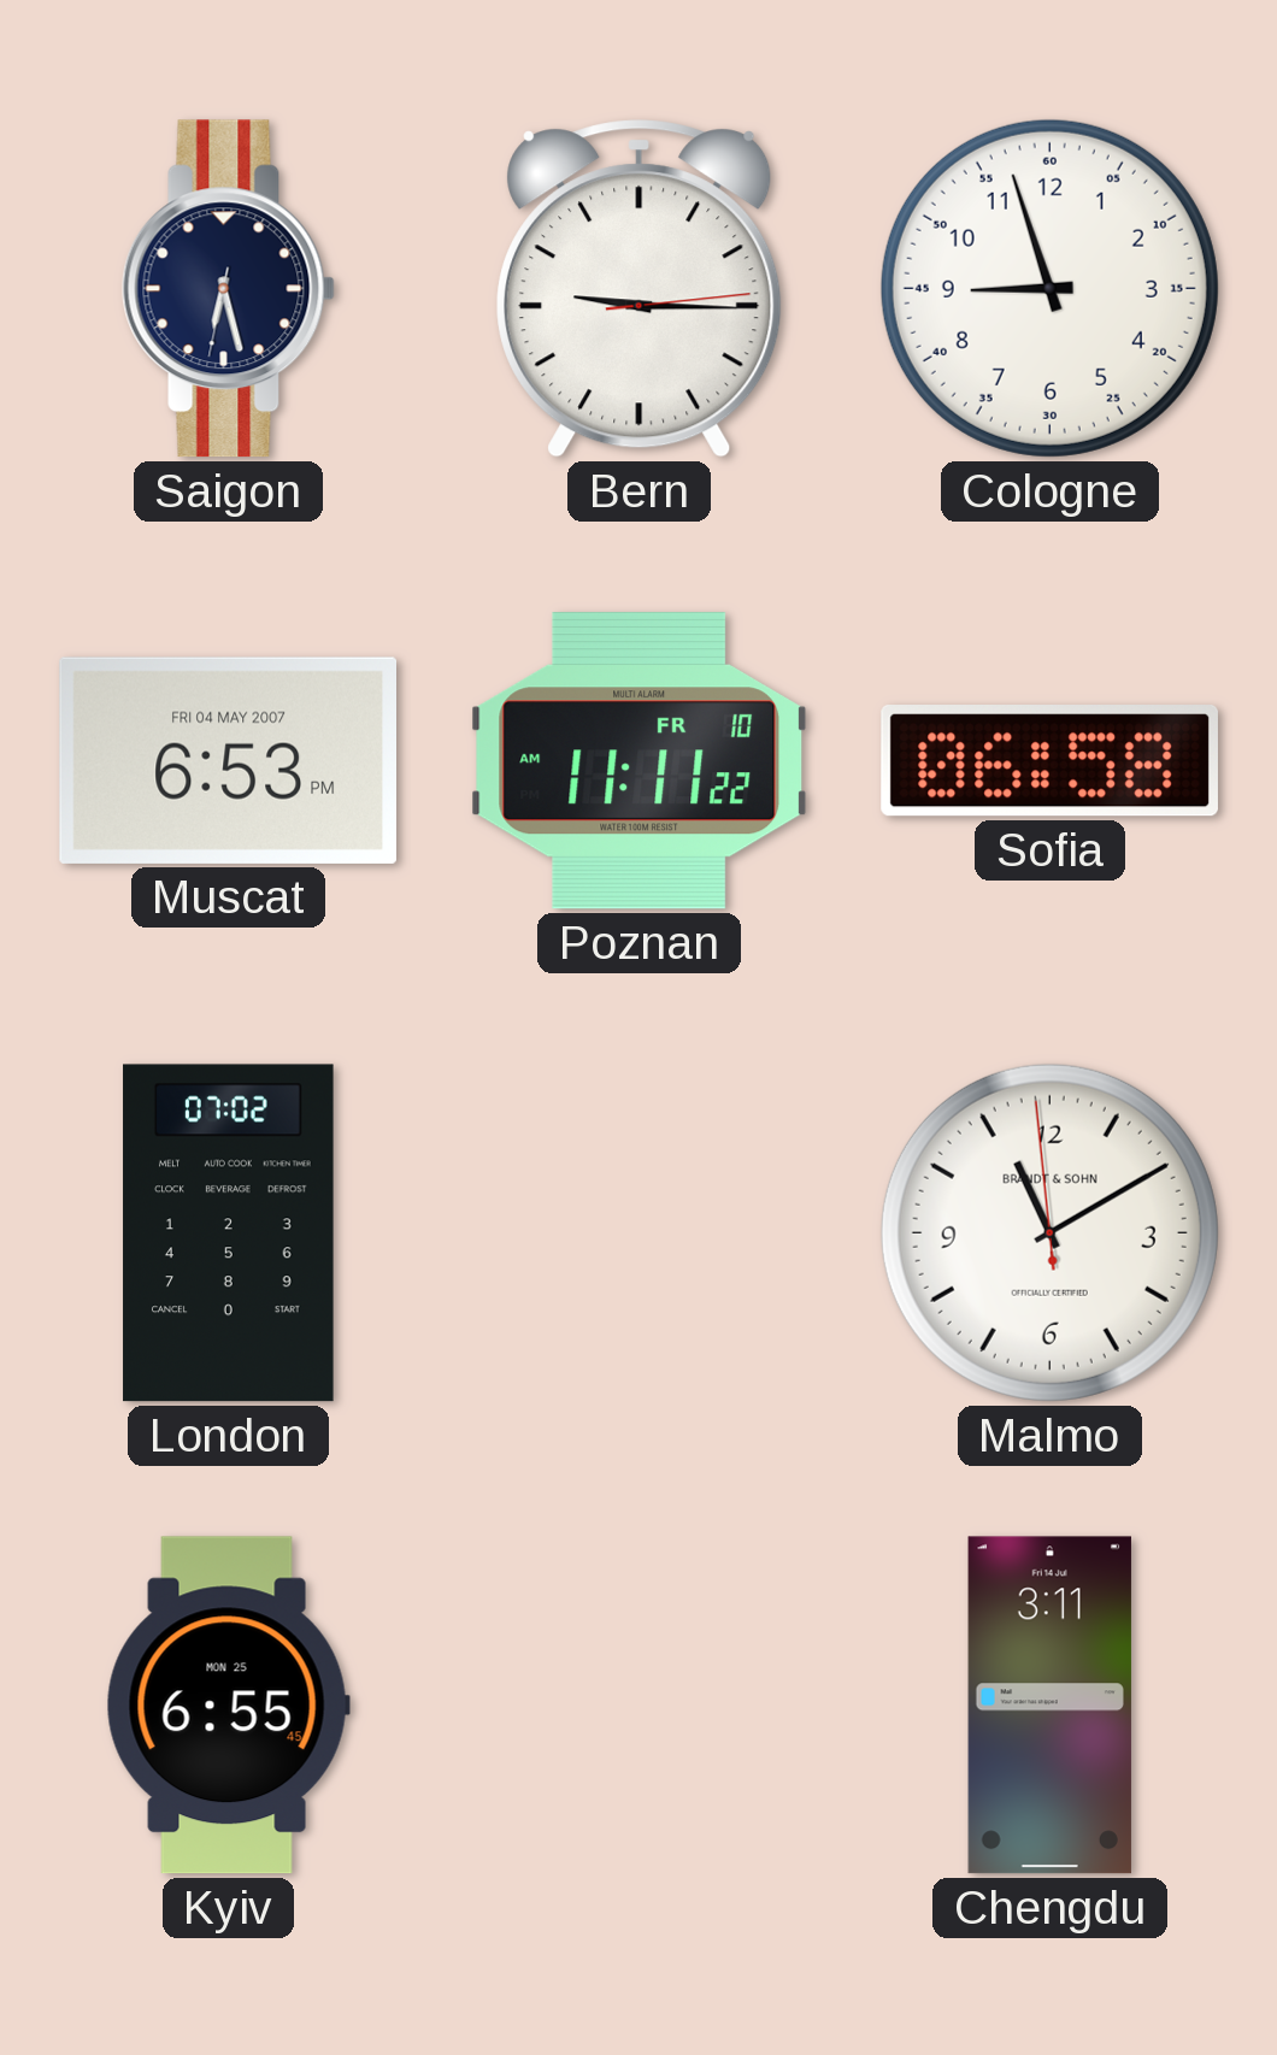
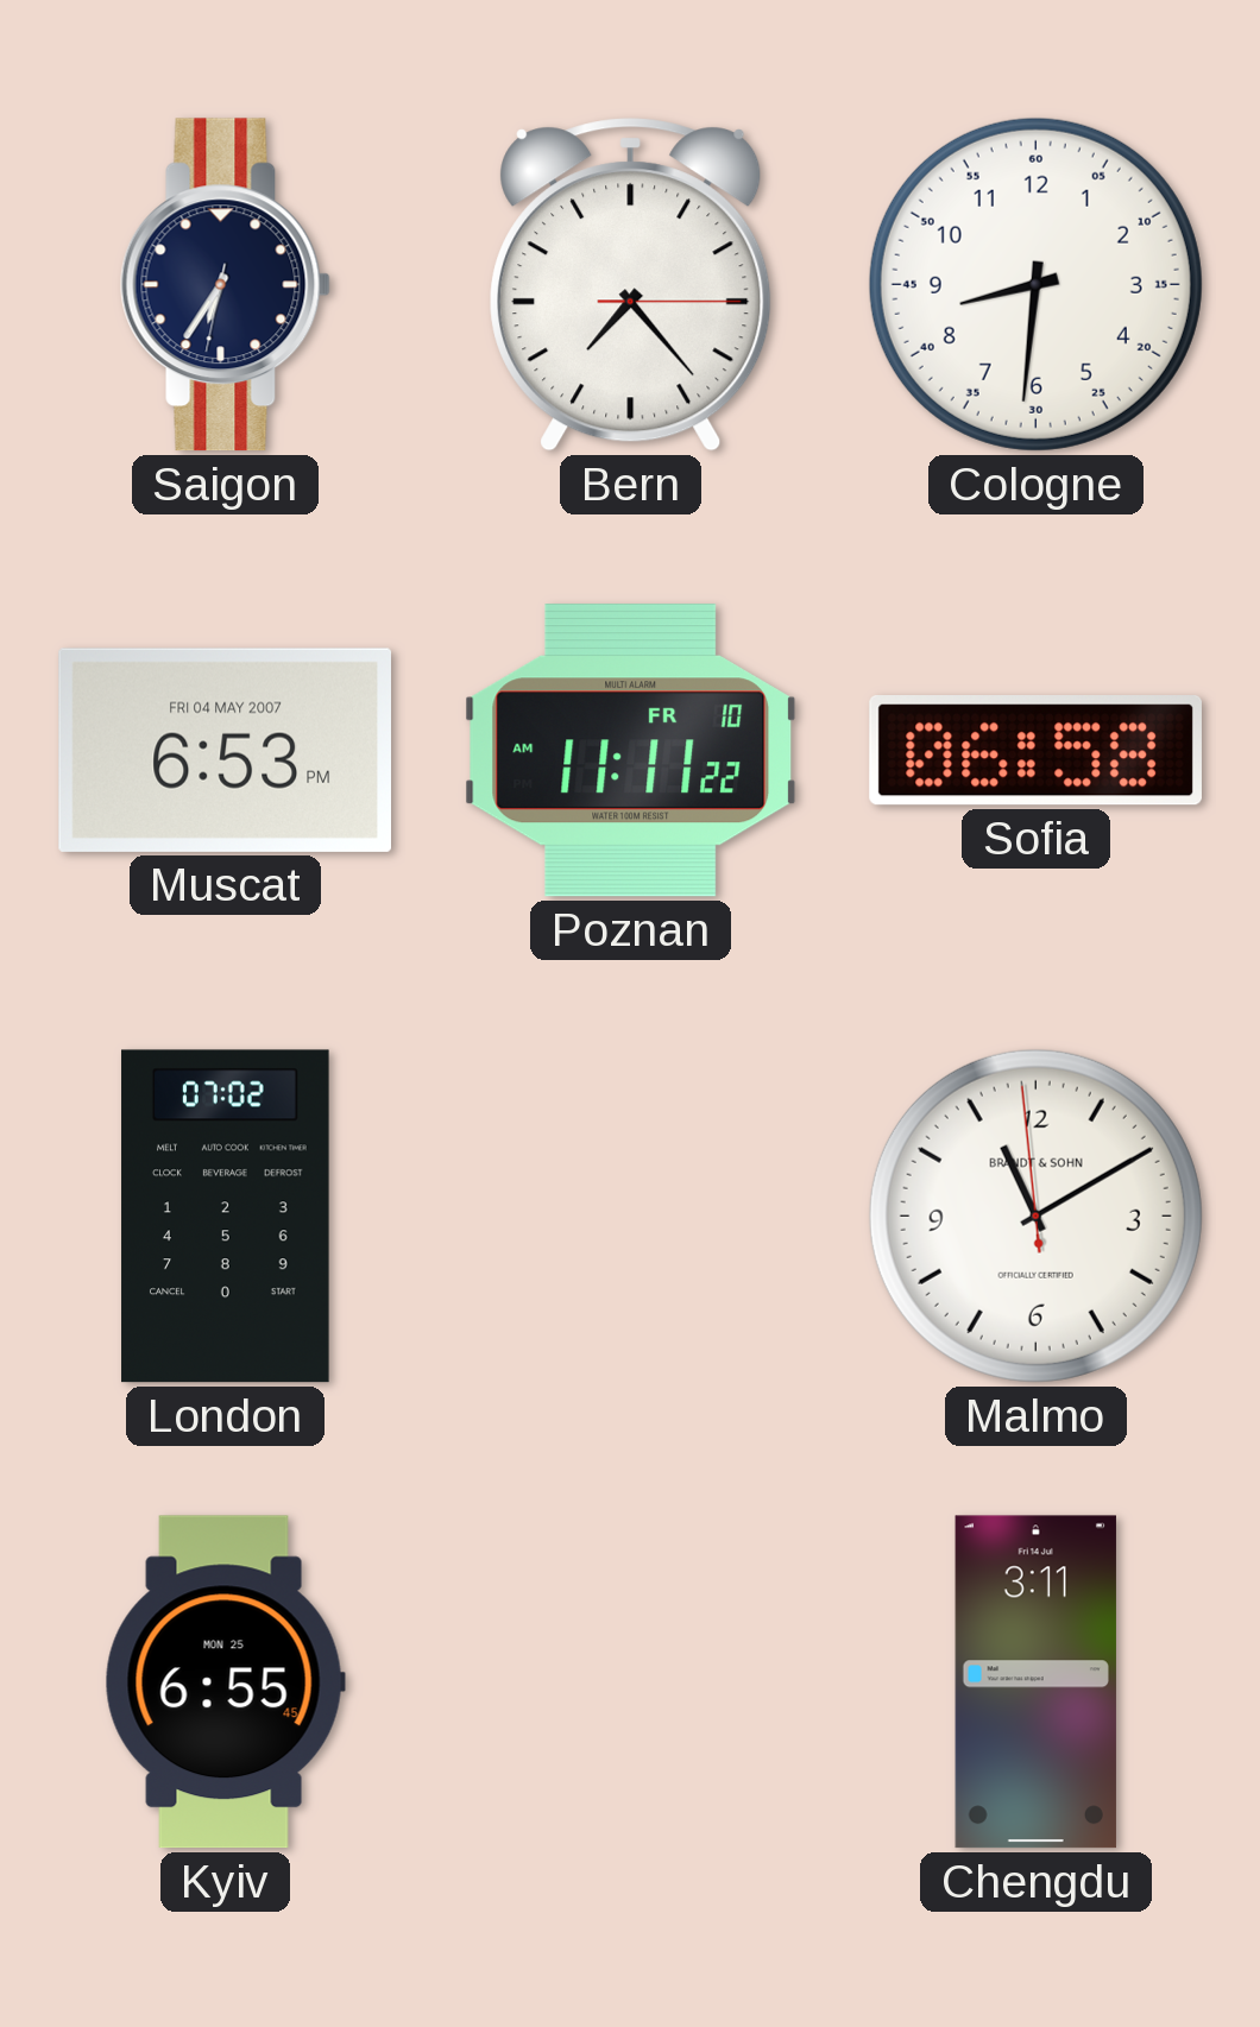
Saigon: 6:27 -> 6:35 (225, 285)
Bern: 9:15 -> 7:23 (631, 285)
Cologne: 8:57 -> 8:31 (1035, 284)
